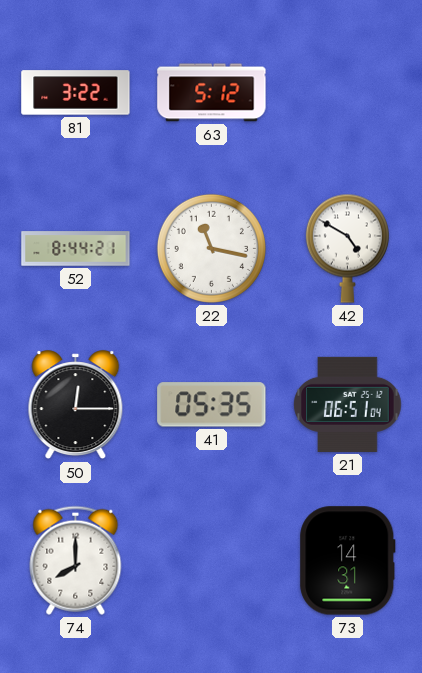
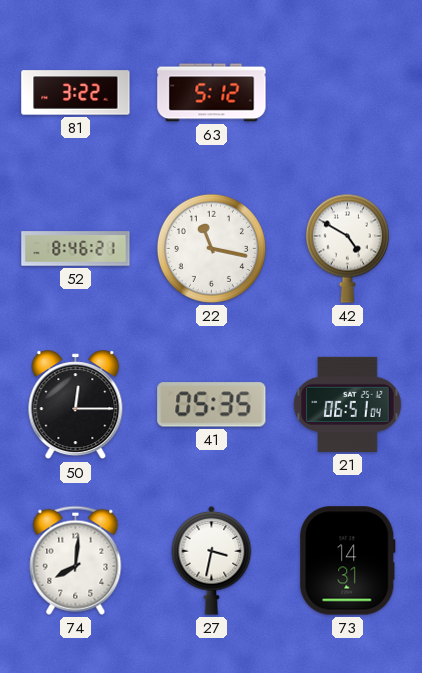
52: 8:44 -> 8:46 (76, 249)
74: 8:00 -> 8:01 (76, 560)
27: none -> 3:32 (212, 560)
